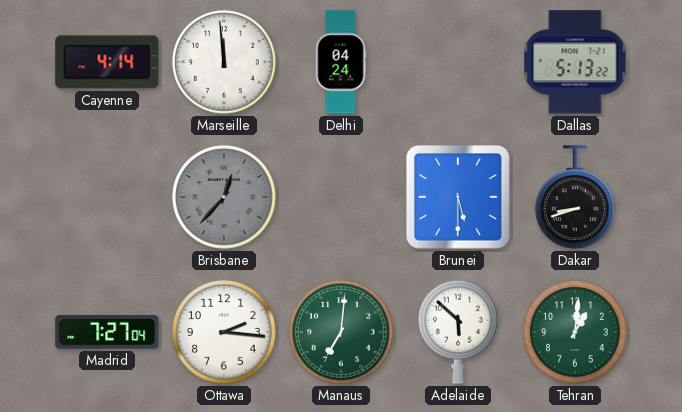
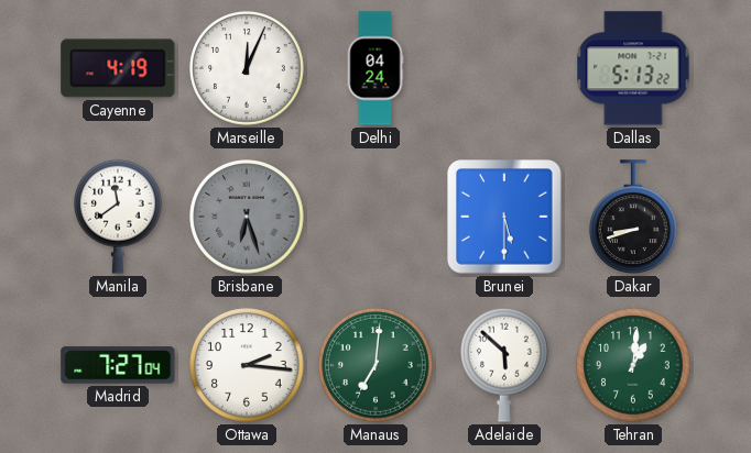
Cayenne: 4:14 -> 4:19 (118, 68)
Marseille: 11:59 -> 12:04 (247, 68)
Manila: none -> 11:39 (119, 217)
Brisbane: 12:37 -> 6:27 (247, 217)
